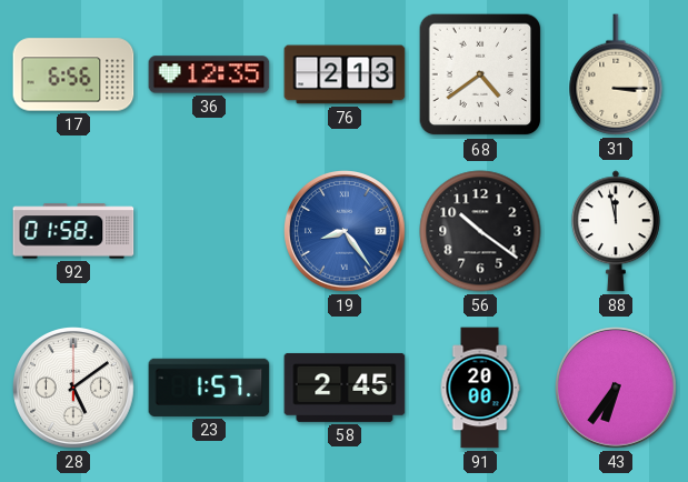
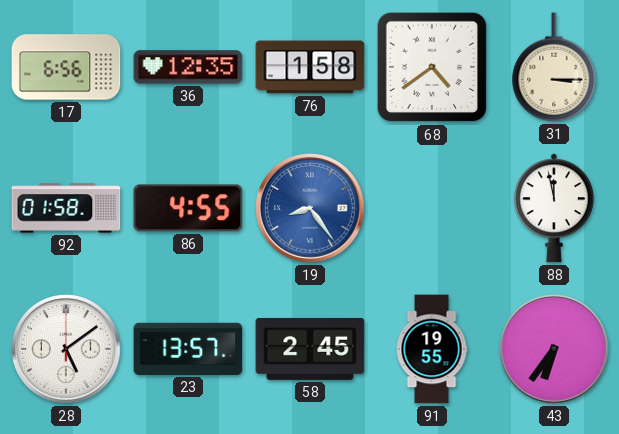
76: 2:13 -> 1:58 (310, 67)
86: none -> 4:55 (188, 208)
56: 10:21 -> none (480, 231)
23: 1:57 -> 13:57 (188, 349)
91: 20:00 -> 19:55 (432, 349)
